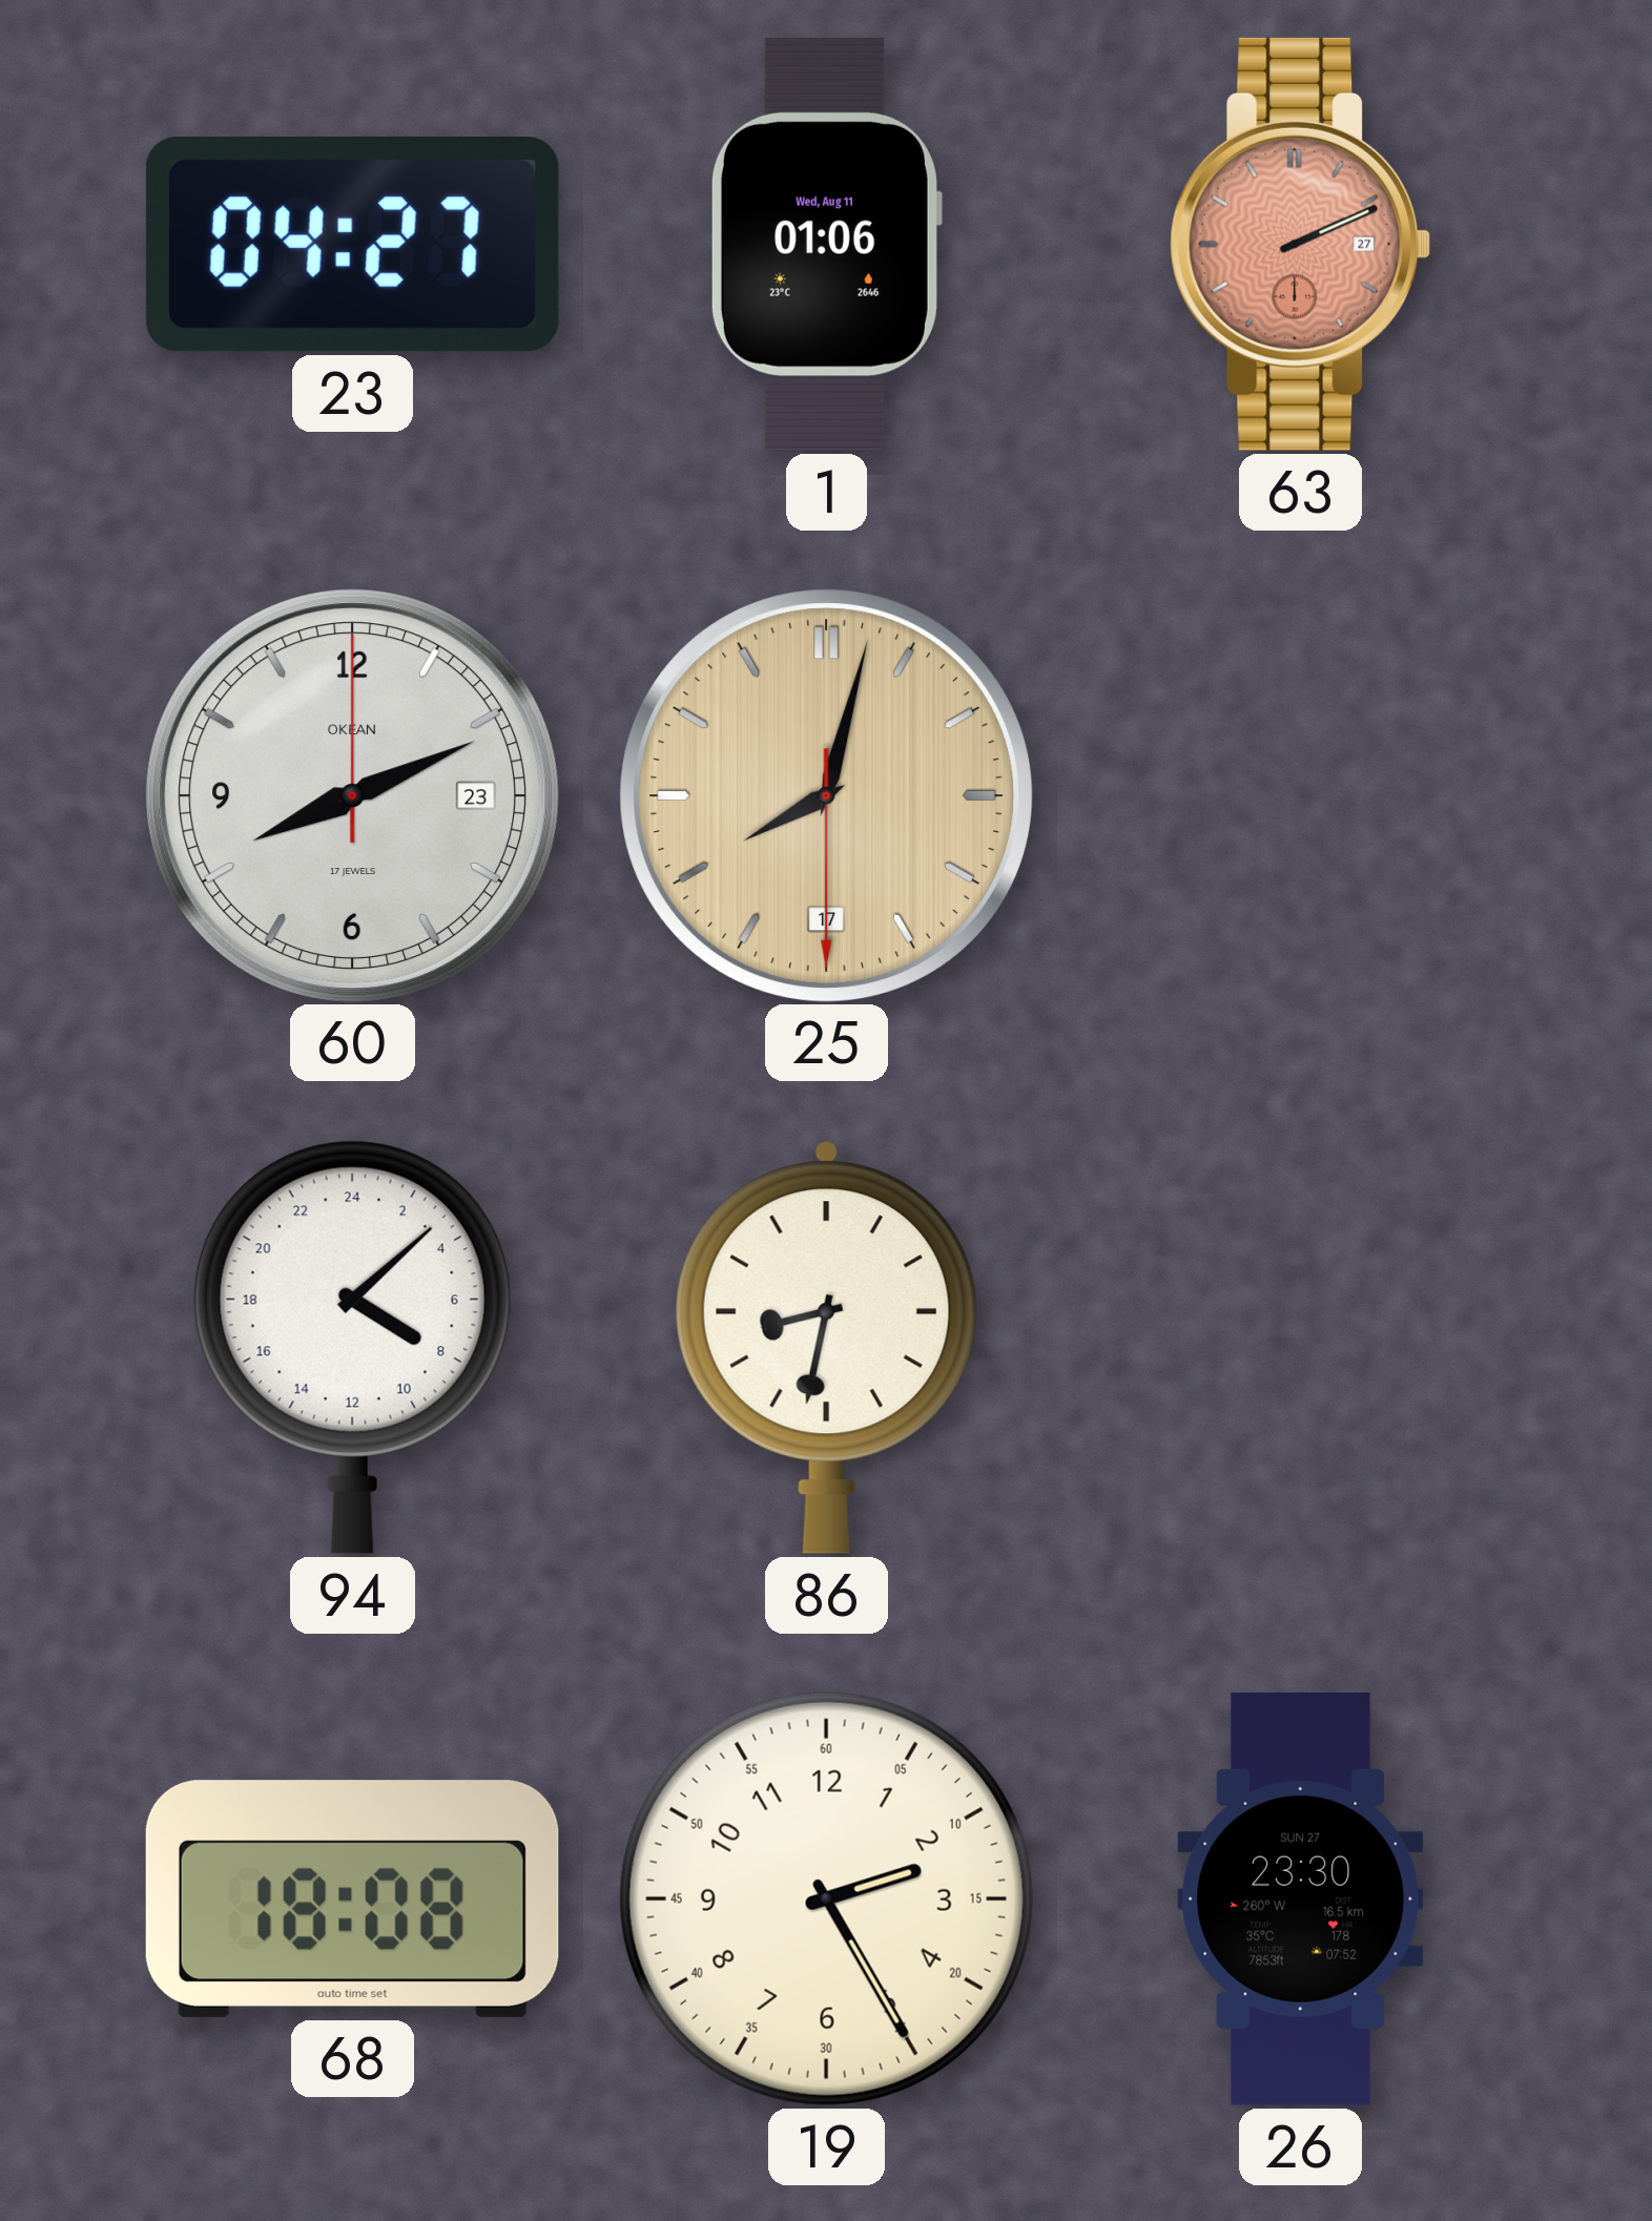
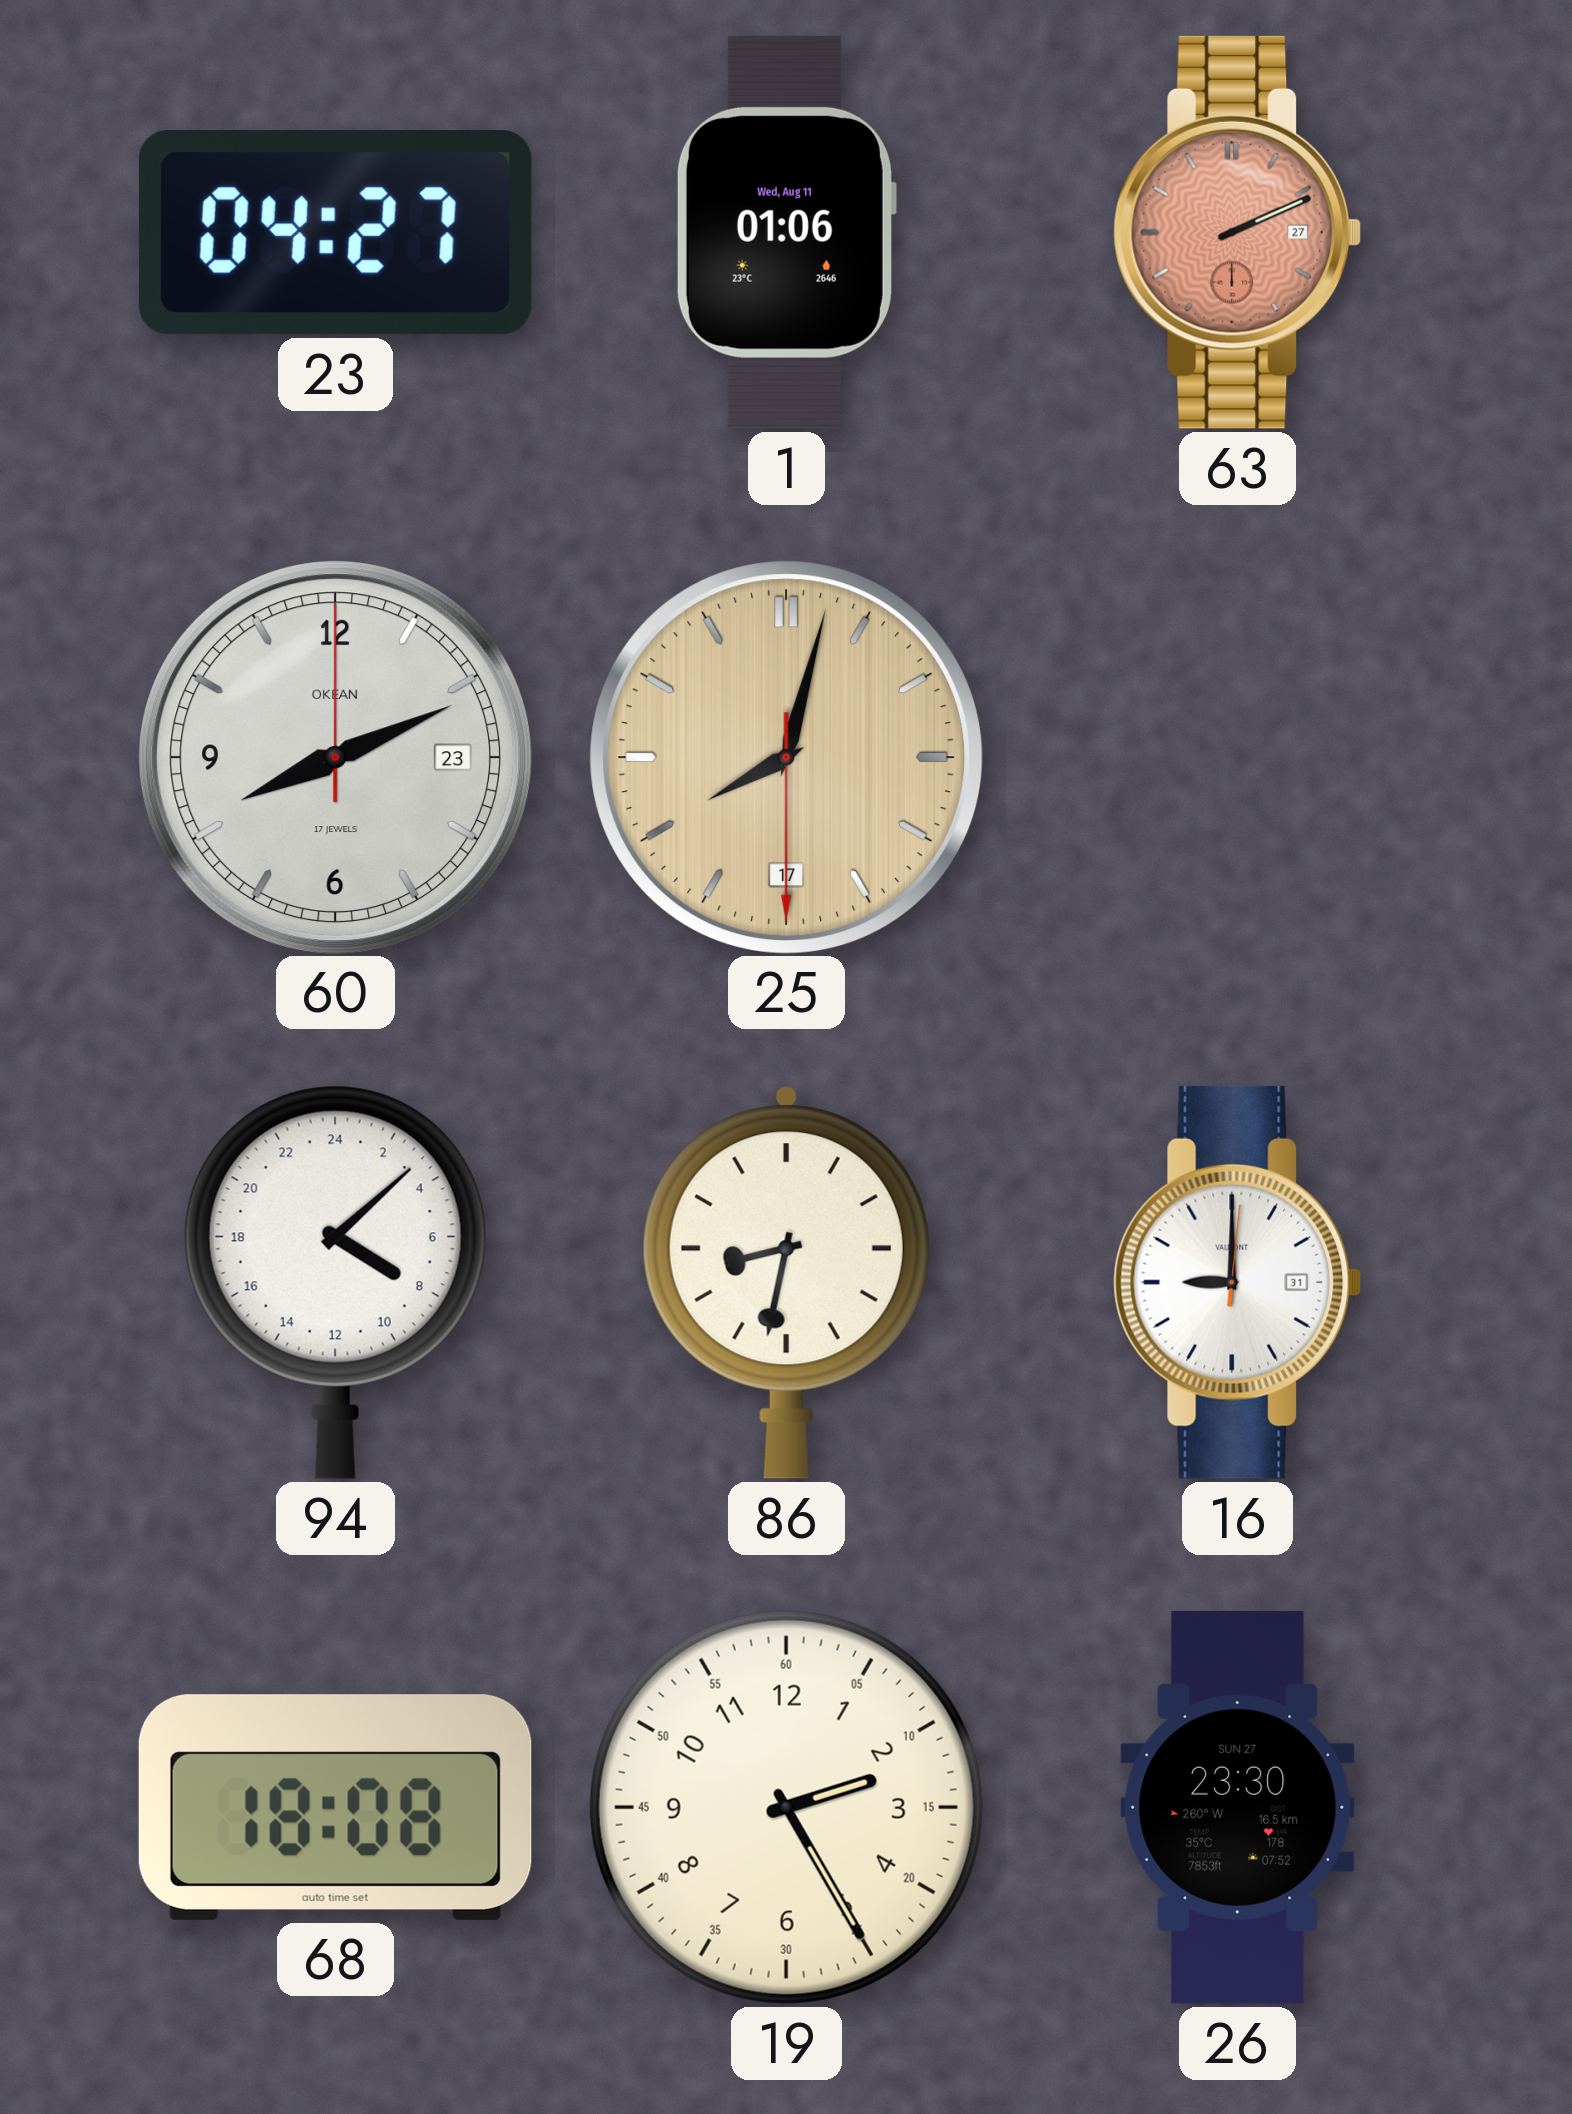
16: none -> 9:00 (1238, 1282)
